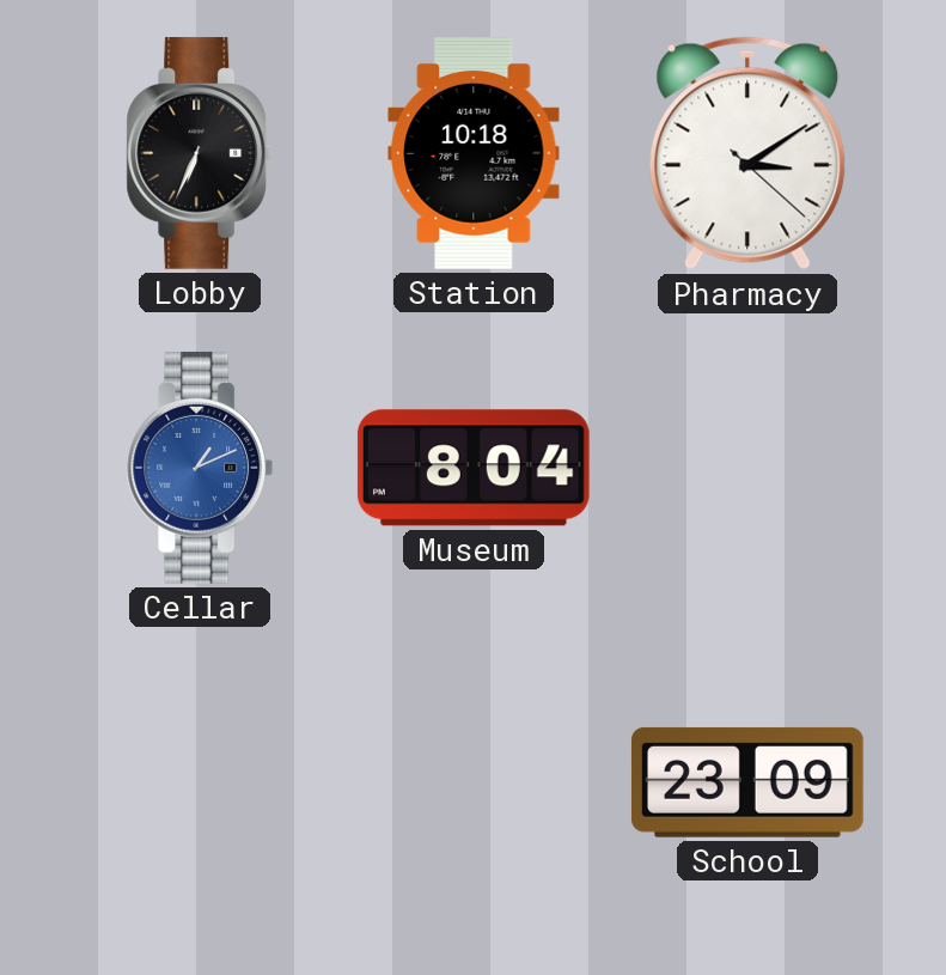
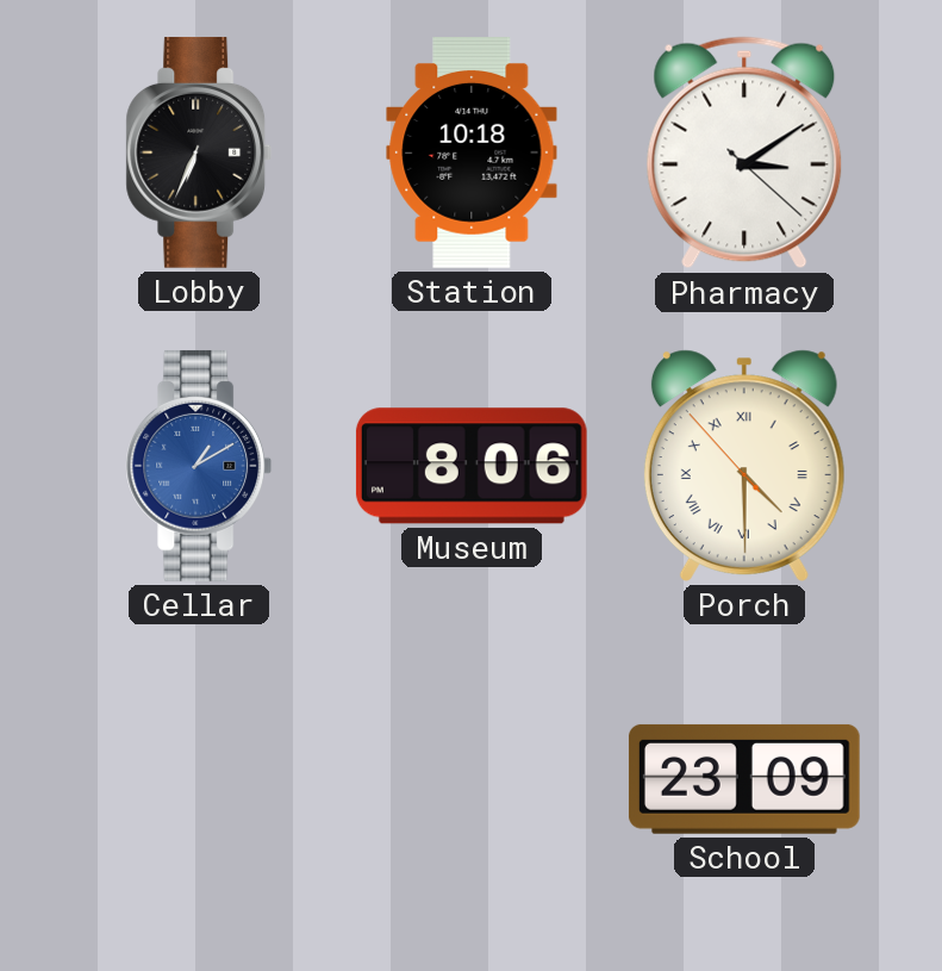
Cellar: 1:11 -> 1:10 (199, 466)
Museum: 8:04 -> 8:06 (472, 466)
Porch: none -> 4:29 (744, 466)
